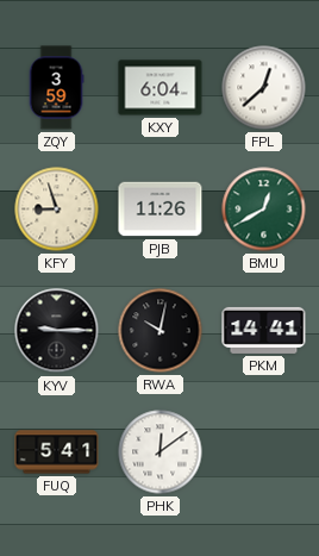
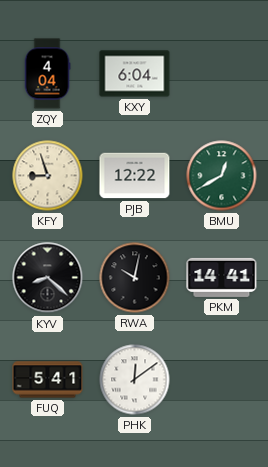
ZQY: 3:59 -> 4:04 (47, 74)
FPL: 12:38 -> none (264, 88)
PJB: 11:26 -> 12:22 (135, 176)
KYV: 9:15 -> 8:22 (48, 278)
